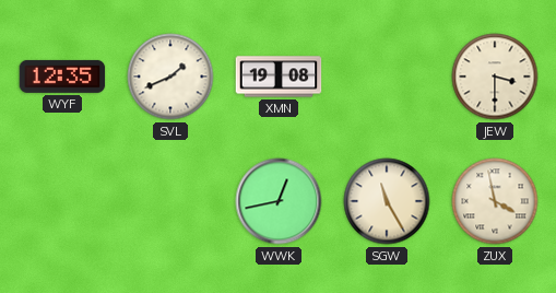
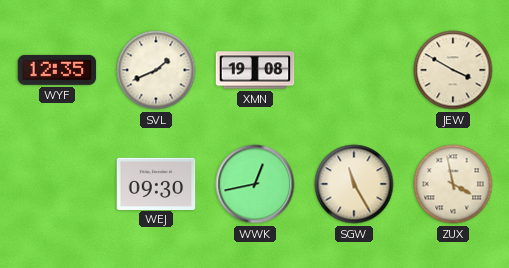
JEW: 3:30 -> 3:50 (453, 70)
WEJ: none -> 09:30 (156, 183)
